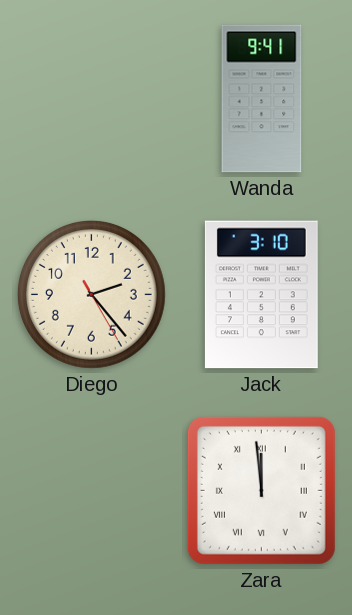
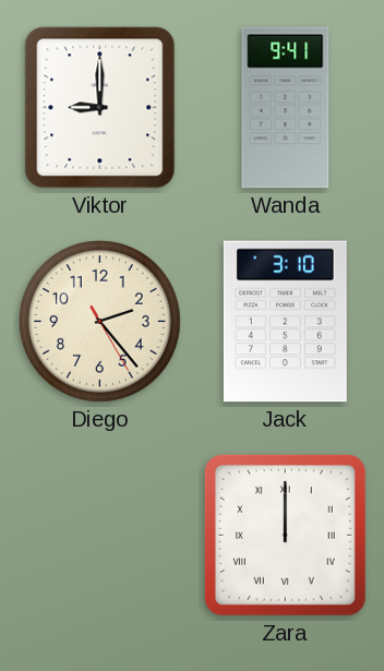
Viktor: none -> 9:00 (100, 108)
Zara: 11:59 -> 12:00 (285, 535)
